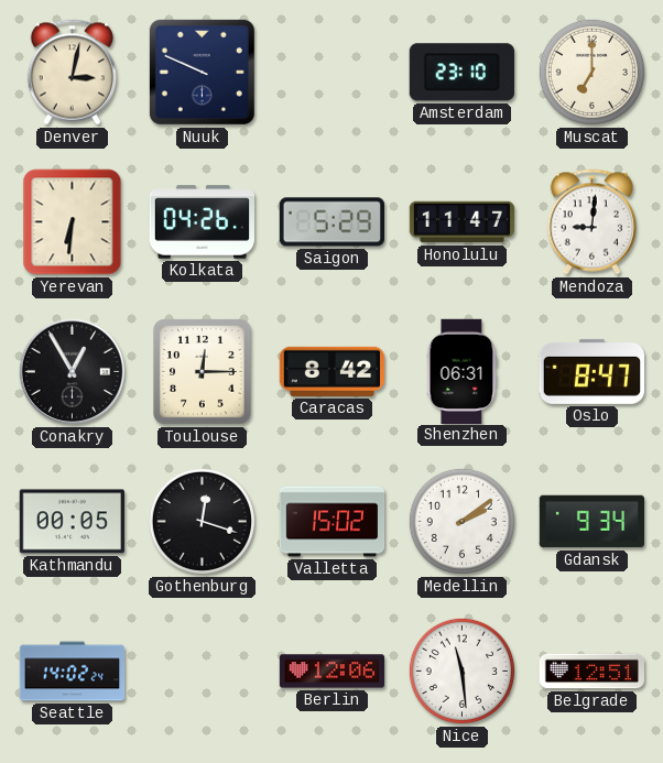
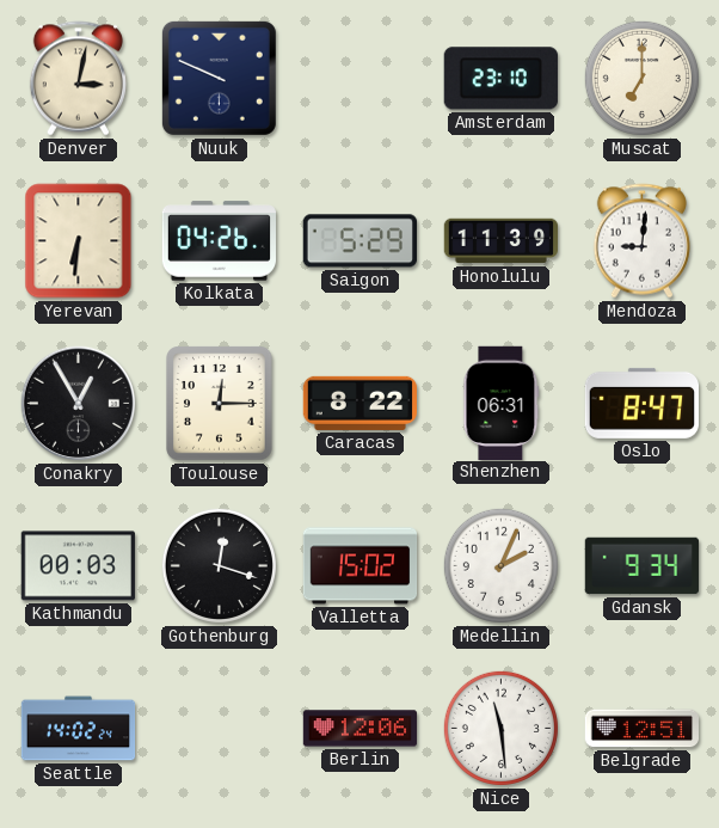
Honolulu: 11:47 -> 11:39 (502, 241)
Caracas: 8:42 -> 8:22 (361, 403)
Kathmandu: 00:05 -> 00:03 (78, 566)
Medellin: 2:09 -> 2:04 (500, 565)
